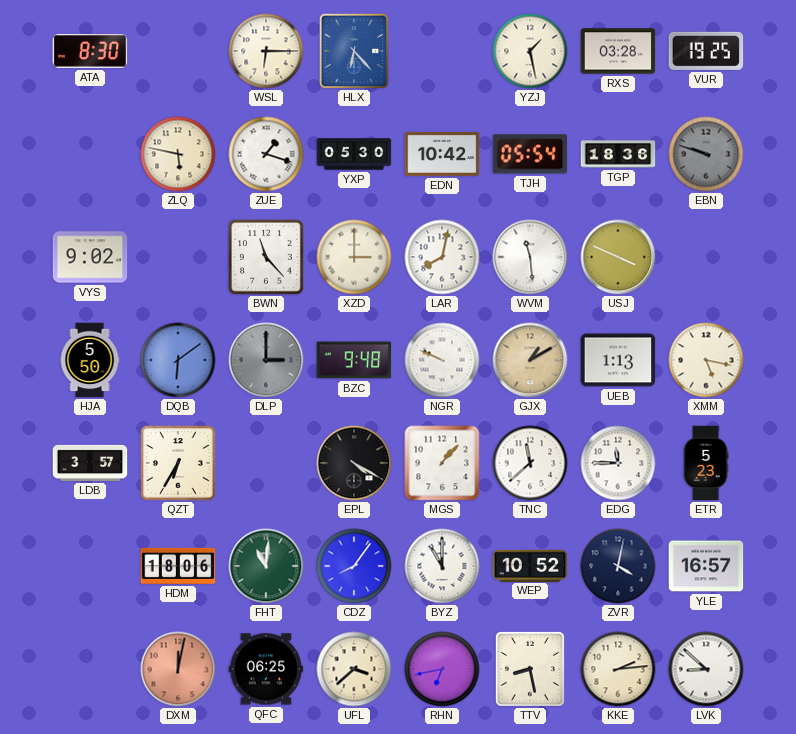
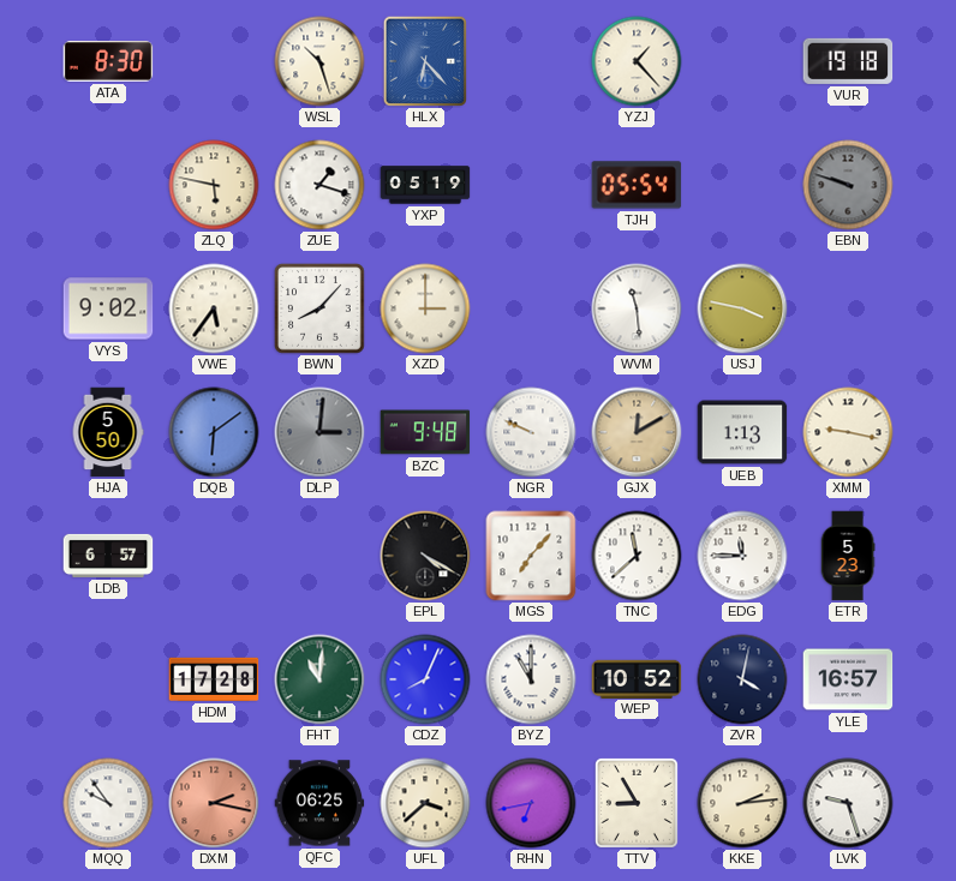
WSL: 6:15 -> 10:27 (319, 61)
YZJ: 1:28 -> 1:23 (637, 61)
RXS: 03:28 -> none (618, 51)
VUR: 19:25 -> 19:18 (848, 61)
YXP: 05:30 -> 05:19 (425, 185)
EDN: 10:42 -> none (442, 154)
TGP: 18:36 -> none (618, 154)
VWE: none -> 5:36 (214, 308)
BWN: 11:23 -> 8:07 (319, 308)
LAR: 8:02 -> none (442, 257)
USJ: 3:49 -> 3:47 (742, 308)
DLP: 3:00 -> 3:01 (319, 432)
GJX: 1:10 -> 12:10 (637, 432)
XMM: 5:17 -> 9:17 (848, 432)
LDB: 3:57 -> 6:57 (108, 556)
QZT: 6:35 -> none (178, 463)
MGS: 1:07 -> 7:07 (531, 556)
HDM: 18:06 -> 17:28 (214, 679)
CDZ: 8:06 -> 8:04 (425, 679)
MQQ: none -> 9:54 (108, 803)
DXM: 12:02 -> 2:17 (214, 803)
TTV: 8:28 -> 8:55 (637, 803)
LVK: 8:52 -> 9:27 (848, 803)
